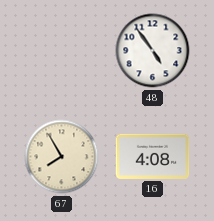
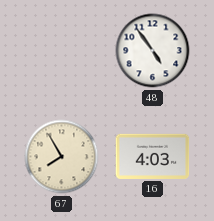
16: 4:08 -> 4:03 (153, 156)
